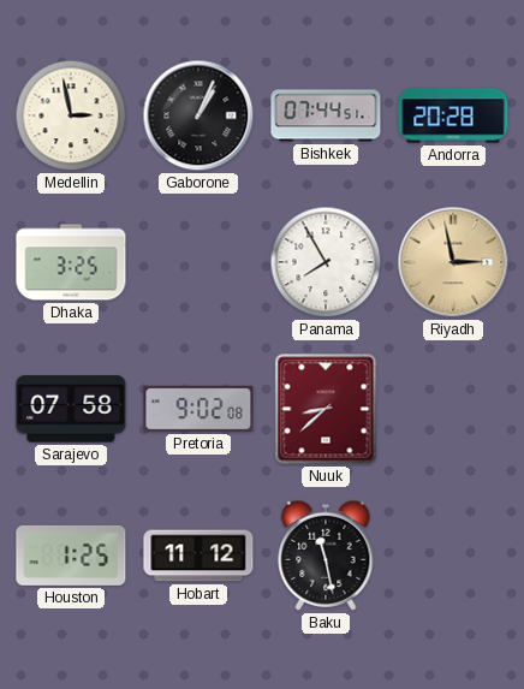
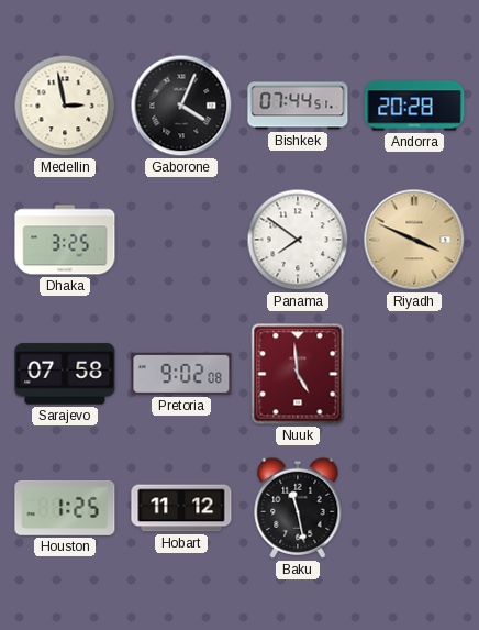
Gaborone: 1:04 -> 4:04 (181, 106)
Panama: 7:55 -> 7:51 (298, 240)
Riyadh: 2:58 -> 3:49 (414, 240)
Nuuk: 8:38 -> 4:59 (298, 374)
